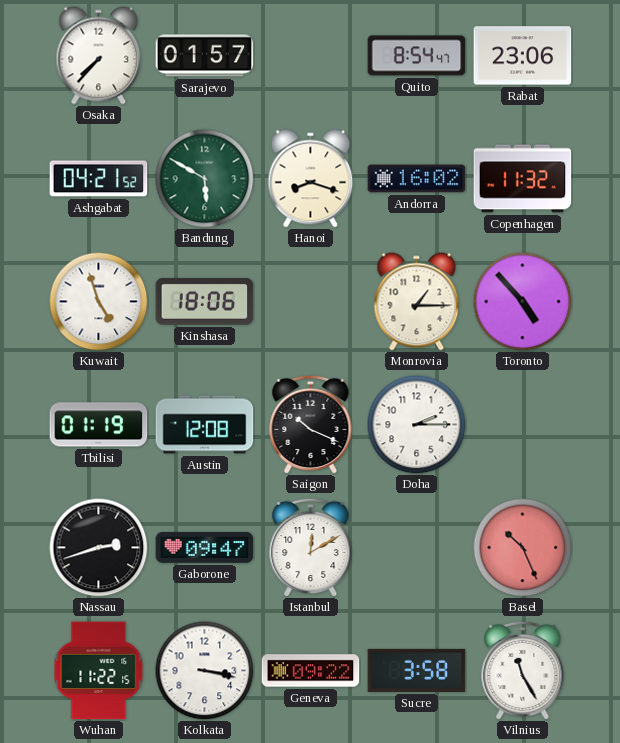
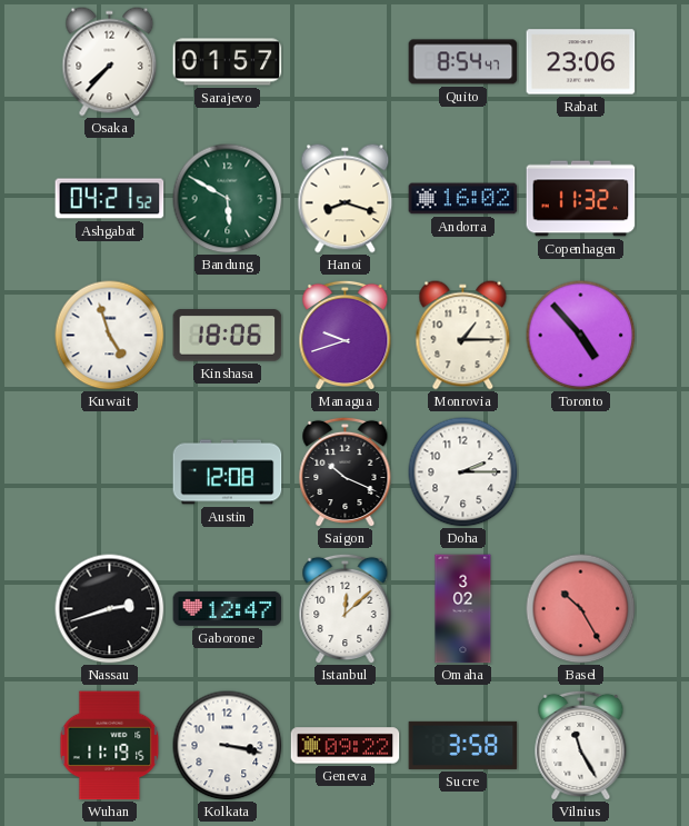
Managua: none -> 9:42 (346, 335)
Tbilisi: 01:19 -> none (99, 425)
Gaborone: 09:47 -> 12:47 (228, 608)
Istanbul: 12:10 -> 12:08 (346, 608)
Omaha: none -> 3:02 (463, 609)
Basel: 10:26 -> 10:25 (581, 609)
Wuhan: 11:22 -> 11:19 (110, 746)
